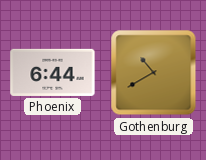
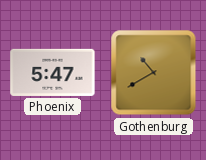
Phoenix: 6:44 -> 5:47 (53, 72)
